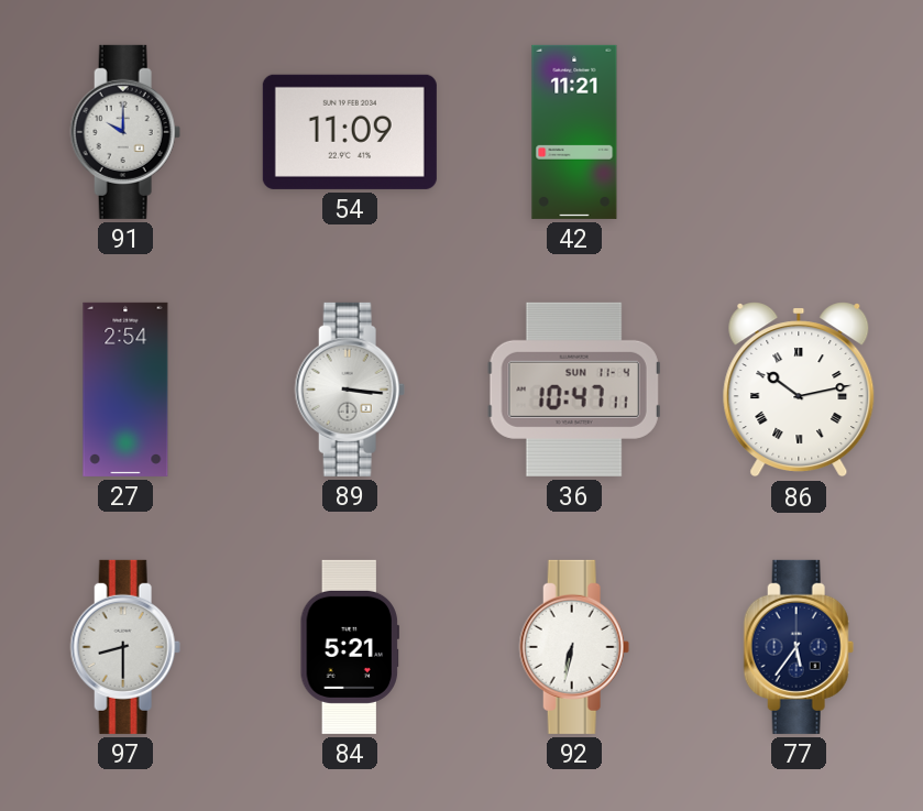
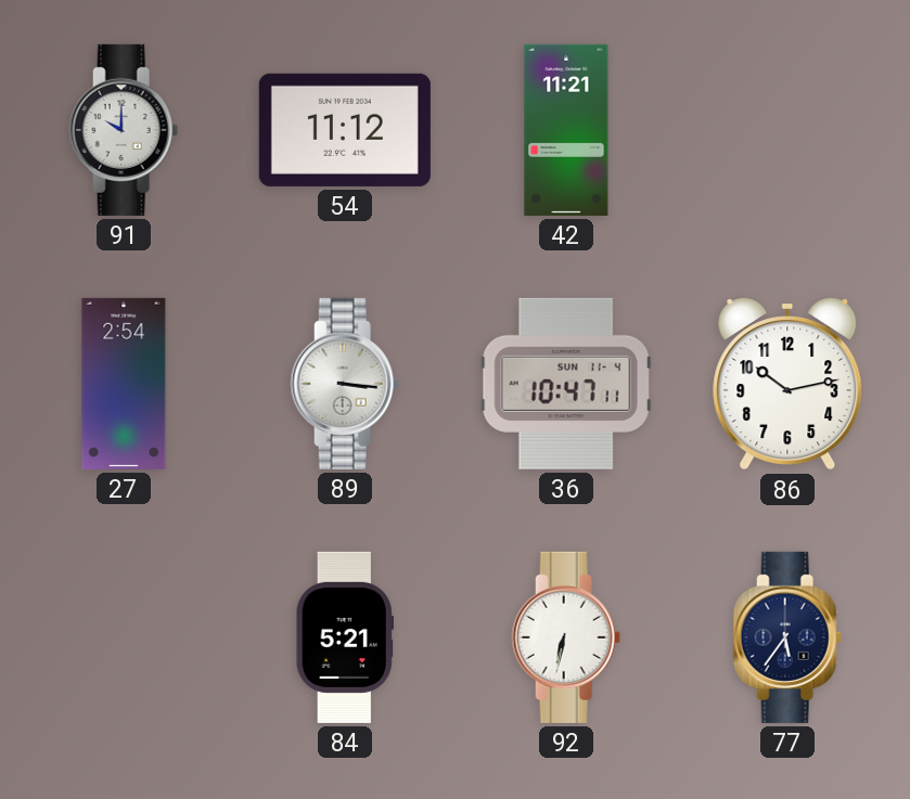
54: 11:09 -> 11:12 (345, 130)
86 numerals: Roman -> Arabic (787, 384)
97: 8:30 -> none (125, 647)
